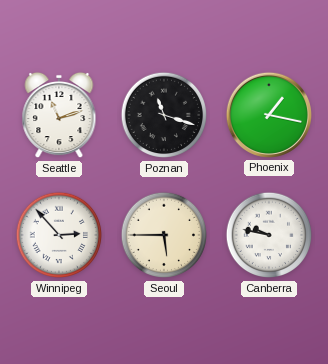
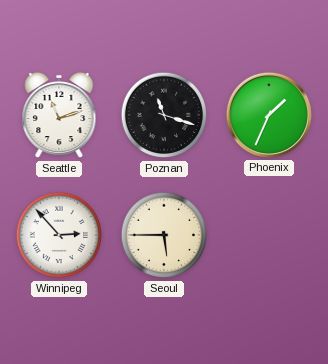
Phoenix: 1:17 -> 1:34 (269, 115)
Canberra: 9:47 -> none (269, 235)
